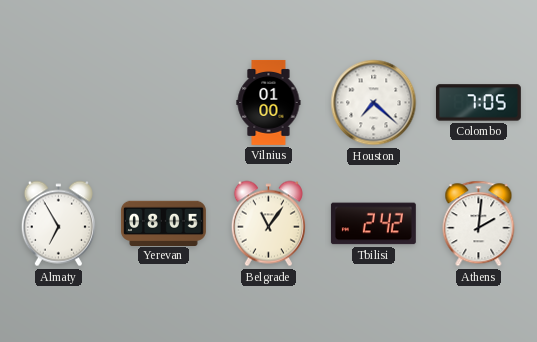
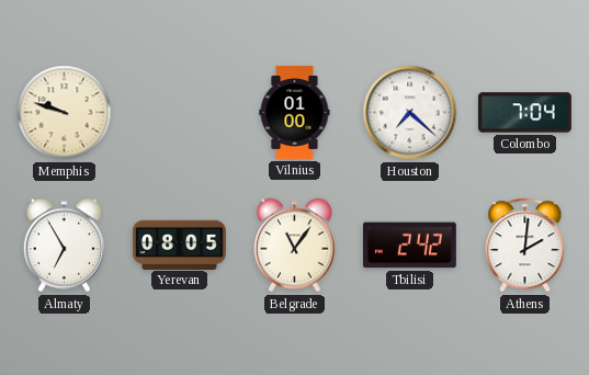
Memphis: none -> 9:48 (65, 113)
Colombo: 7:05 -> 7:04 (524, 113)
